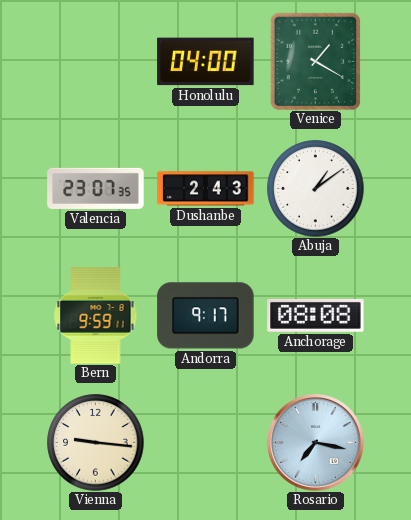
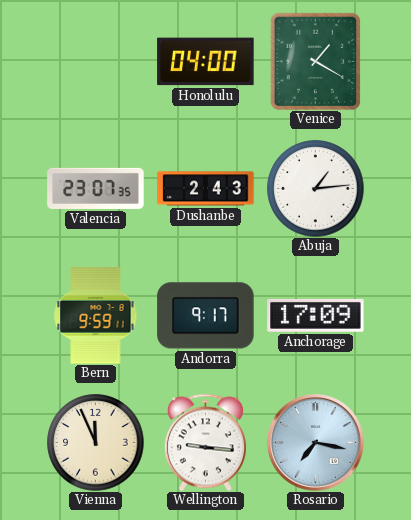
Abuja: 1:09 -> 1:14 (316, 189)
Anchorage: 08:08 -> 17:09 (316, 315)
Vienna: 9:16 -> 11:56 (96, 443)
Wellington: none -> 9:16 (205, 442)
